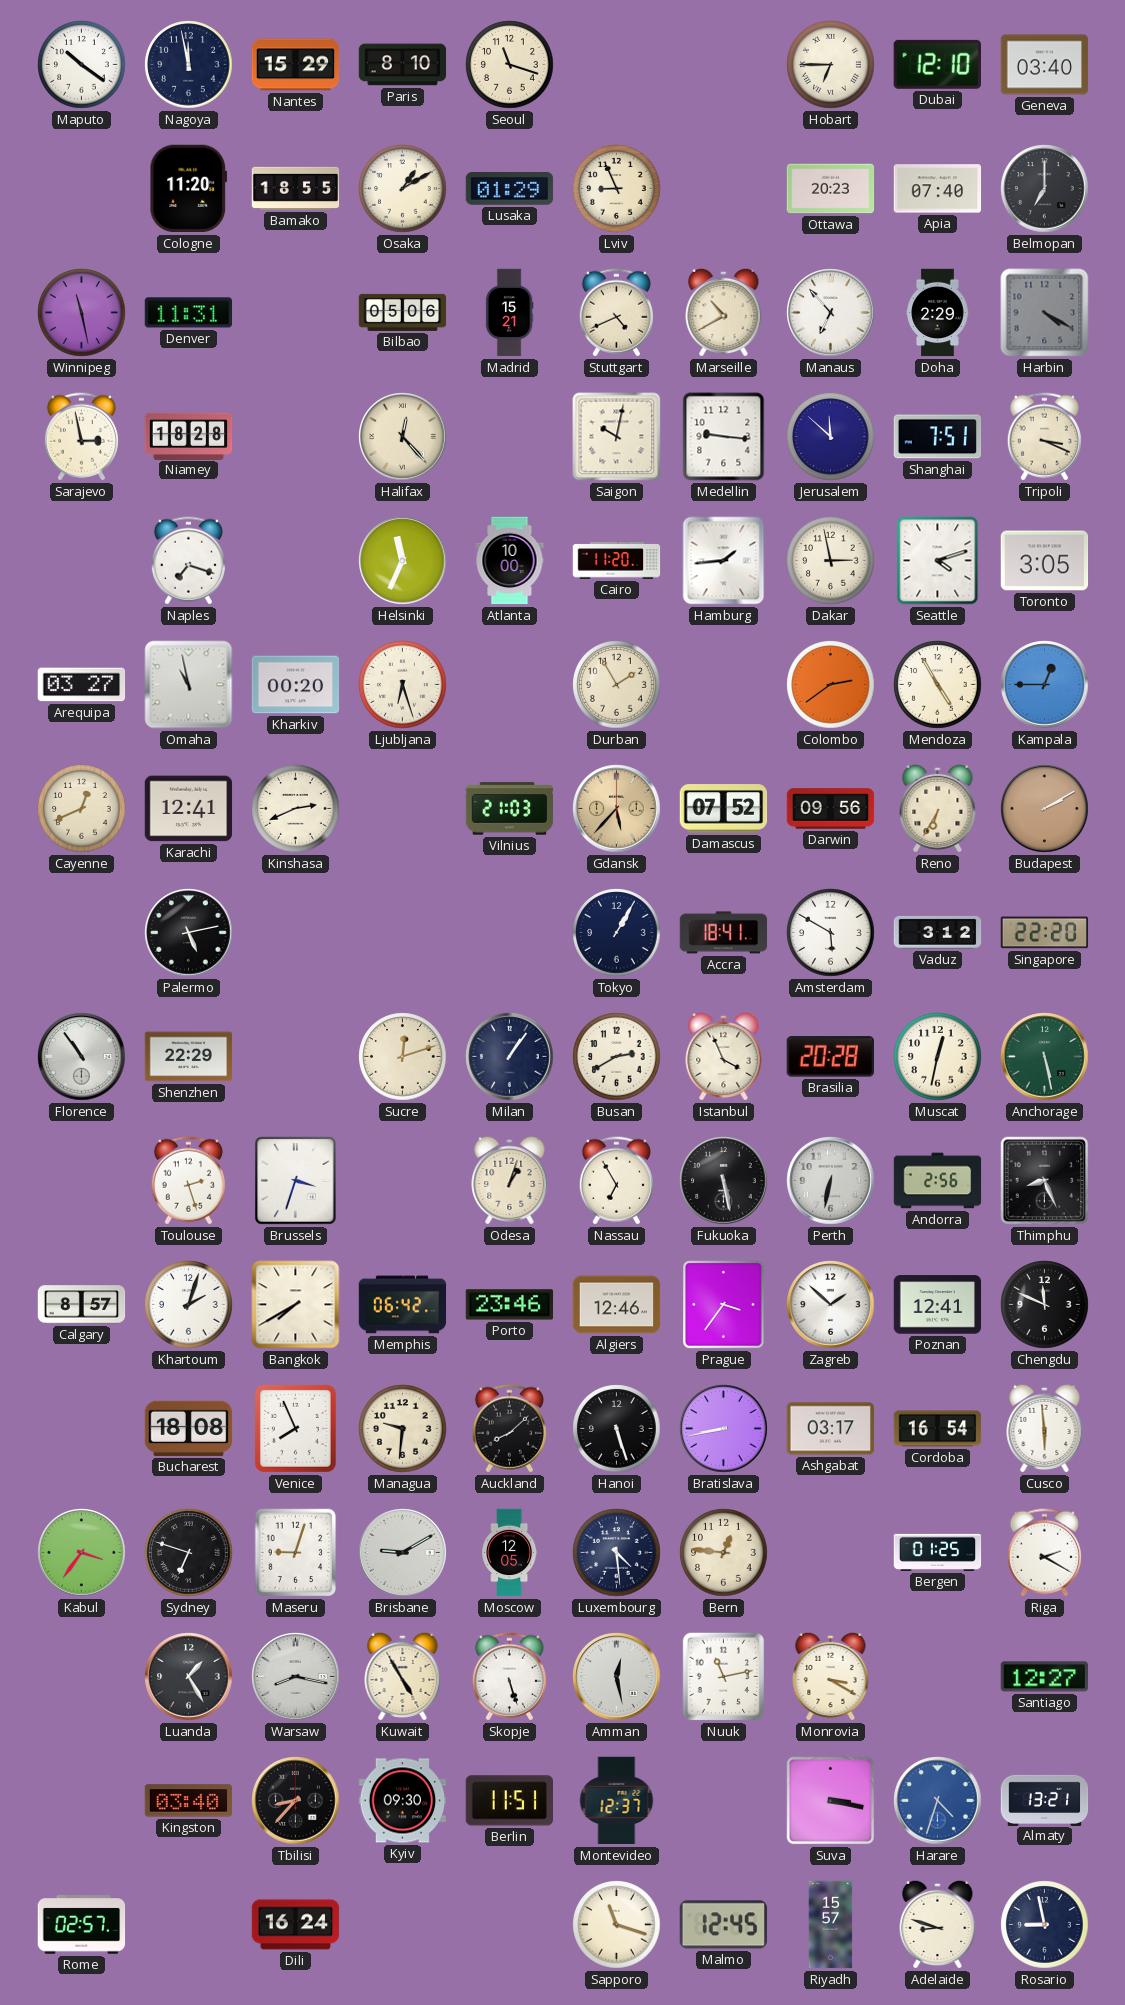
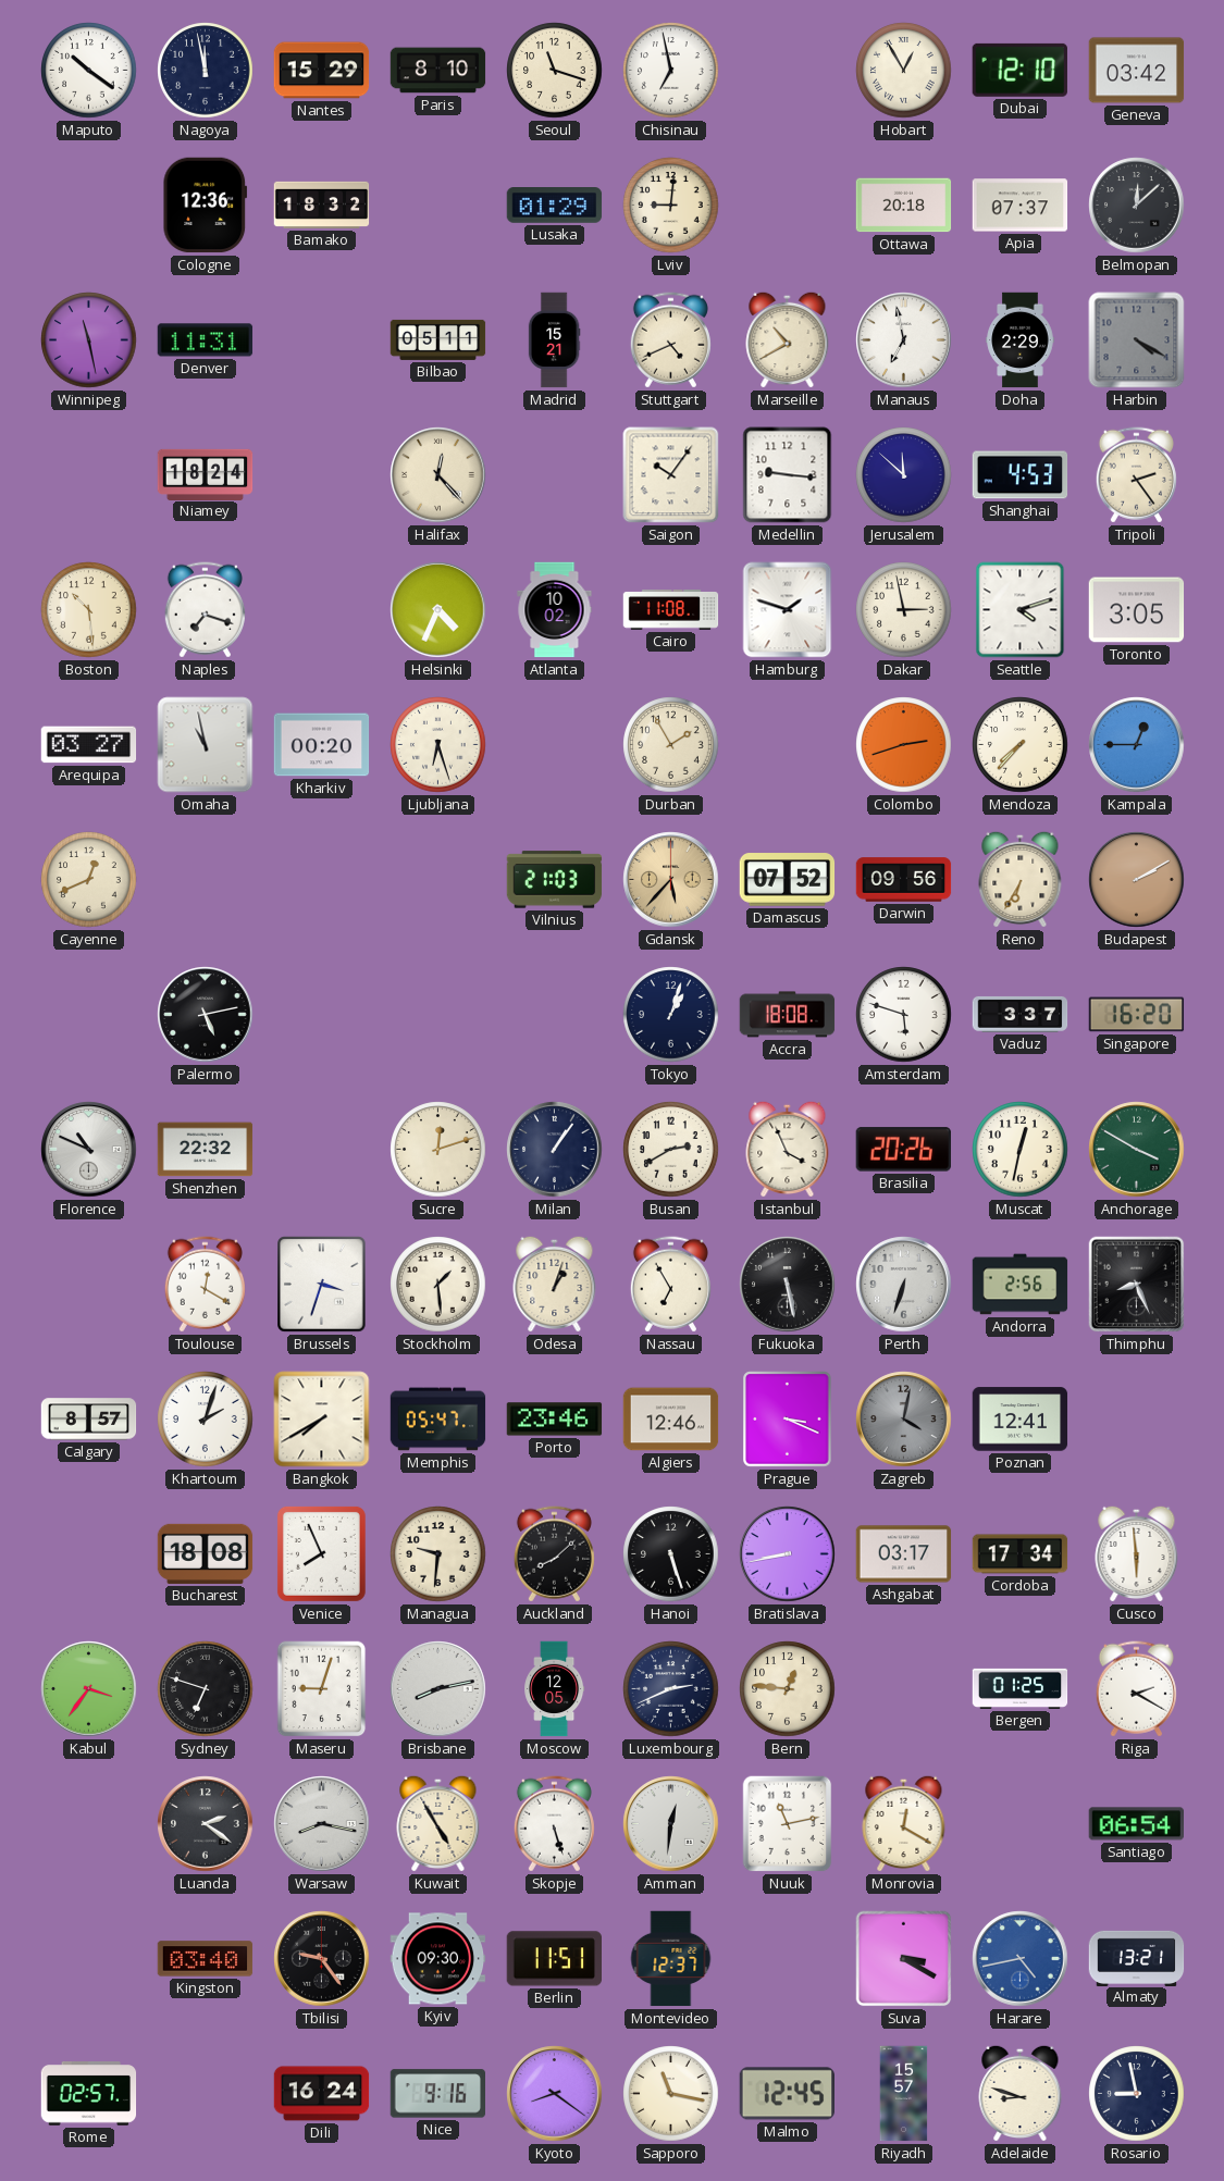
Chisinau: none -> 6:58 (671, 71)
Hobart: 6:45 -> 12:55 (904, 71)
Geneva: 03:40 -> 03:42 (1137, 71)
Cologne: 11:20 -> 12:36 (206, 206)
Bamako: 18:55 -> 18:32 (322, 205)
Osaka: 1:10 -> none (403, 189)
Lviv: 8:56 -> 9:01 (671, 206)
Ottawa: 20:23 -> 20:18 (904, 206)
Apia: 07:40 -> 07:37 (1021, 206)
Belmopan: 7:00 -> 12:08 (1137, 206)
Bilbao: 05:06 -> 05:11 (438, 339)
Manaus: 6:53 -> 6:58 (904, 340)
Sarajevo: 2:58 -> none (81, 437)
Niamey: 18:28 -> 18:24 (206, 474)
Saigon: 10:02 -> 10:06 (671, 475)
Shanghai: 7:51 -> 4:53 (1021, 475)
Tripoli: 3:19 -> 2:24 (1136, 475)
Boston: none -> 10:29 (89, 610)
Helsinki: 11:34 -> 4:34 (438, 610)
Atlanta: 10:00 -> 10:02 (555, 610)
Cairo: 11:20 -> 11:08 (671, 610)
Hamburg: 1:44 -> 1:48 (788, 610)
Colombo: 2:39 -> 2:42 (904, 745)
Mendoza: 4:55 -> 7:37 (1021, 745)
Karachi: 12:41 -> none (189, 809)
Kinshasa: 2:41 -> none (296, 809)
Tokyo: 1:05 -> 1:03 (671, 1015)
Accra: 18:41 -> 18:08 (788, 1015)
Amsterdam: 5:50 -> 5:48 (904, 1015)
Vaduz: 3:12 -> 3:37 (1021, 1014)
Singapore: 22:20 -> 16:20 (1137, 1015)
Florence: 10:54 -> 10:49 (89, 1150)
Shenzhen: 22:29 -> 22:32 (206, 1150)
Brasilia: 20:28 -> 20:26 (903, 1150)
Anchorage: 5:28 -> 3:50 (1137, 1150)
Toulouse: 2:27 -> 12:20 (205, 1285)
Stockholm: none -> 1:29 (438, 1285)
Perth: 6:32 -> 6:33 (904, 1285)
Memphis: 06:42 -> 05:47 (438, 1420)
Prague: 3:36 -> 3:19 (788, 1420)
Zagreb: 1:52 -> 4:02 (904, 1420)
Zagreb dial: white -> grey (904, 1420)
Chengdu: 11:49 -> none (1045, 1305)
Cordoba: 16:54 -> 17:34 (1021, 1554)
Brisbane: 9:10 -> 8:13 (438, 1689)
Luxembourg: 4:29 -> 2:41 (671, 1689)
Luanda: 1:25 -> 2:21 (206, 1824)
Amman: 12:28 -> 12:31 (671, 1824)
Monrovia: 3:20 -> 12:20 (904, 1823)
Santiago: 12:27 -> 06:54 (1136, 1824)
Tbilisi: 8:37 -> 9:24 (322, 1959)
Suva: 3:17 -> 3:20 (904, 1959)
Harare: 4:33 -> 4:43 (1021, 1959)
Nice: none -> 9:16 (437, 2094)
Kyoto: none -> 8:21 (555, 2094)
Sapporo: 11:18 -> 11:17 (671, 2094)
